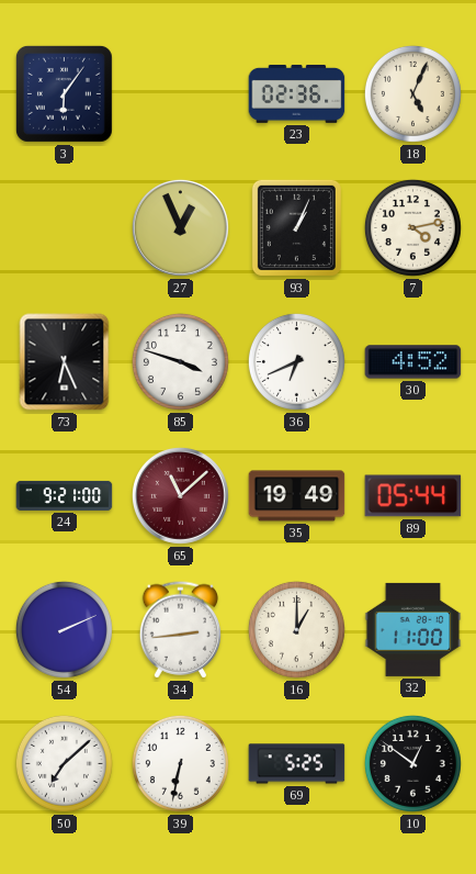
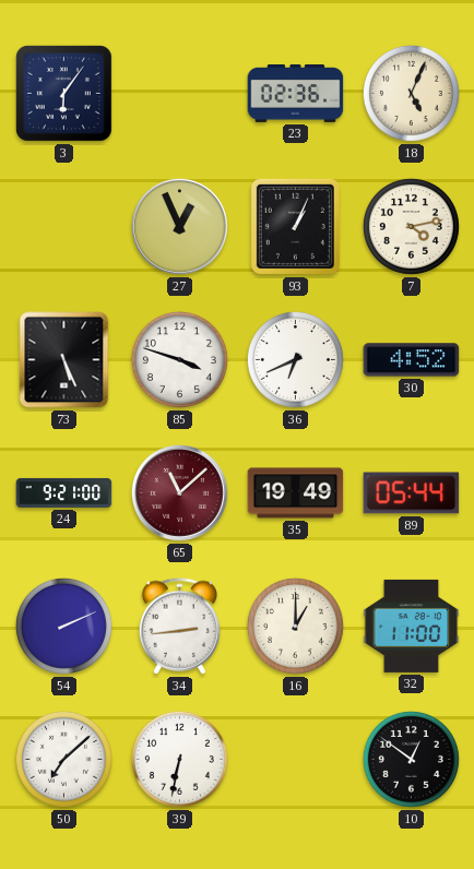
73: 6:26 -> 5:26 (64, 360)
69: 5:25 -> none (297, 764)
